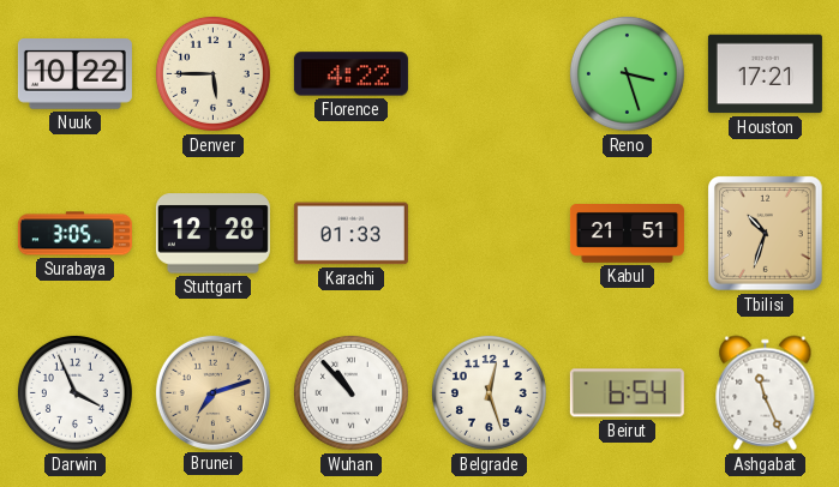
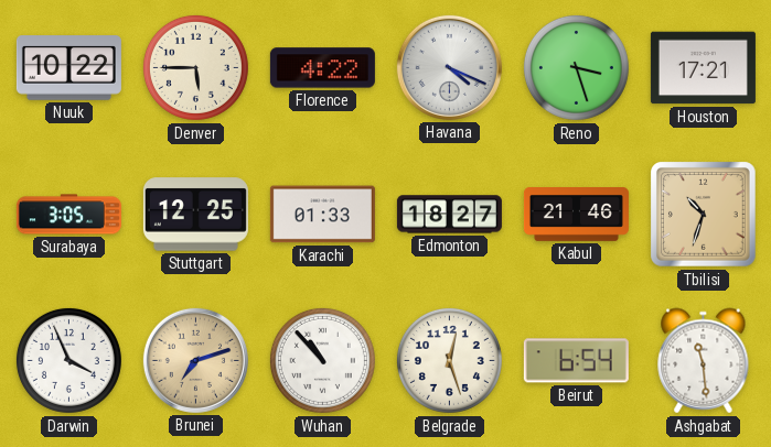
Havana: none -> 4:19 (449, 67)
Stuttgart: 12:28 -> 12:25 (195, 215)
Edmonton: none -> 18:27 (449, 215)
Kabul: 21:51 -> 21:46 (576, 215)
Ashgabat: 11:26 -> 11:29 (704, 361)
